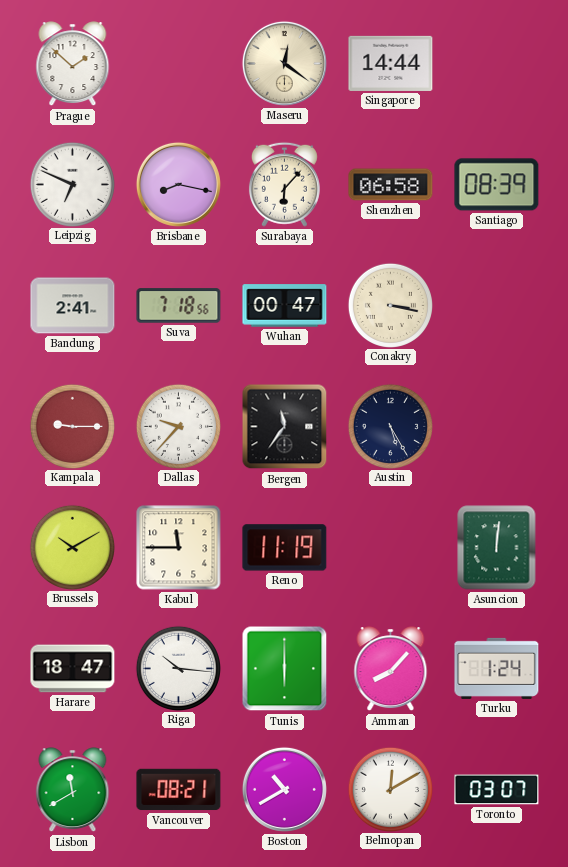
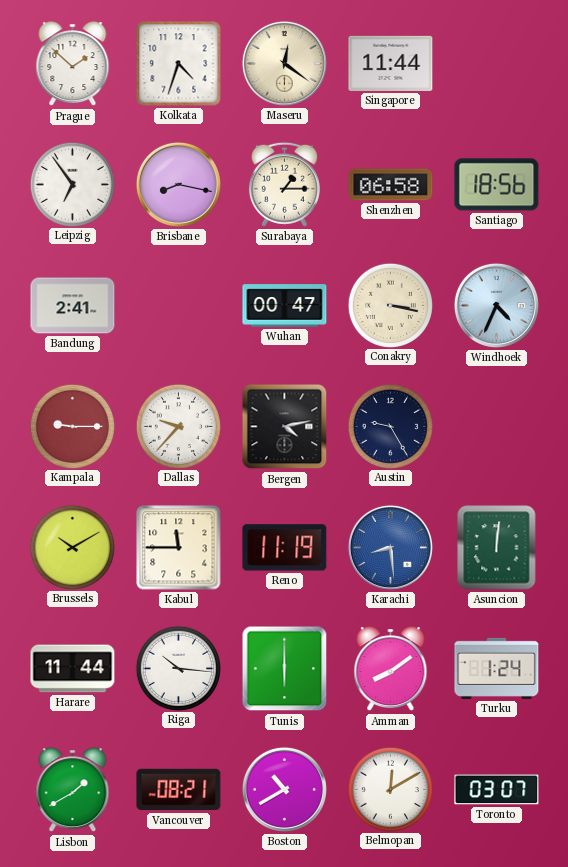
Kolkata: none -> 4:33 (179, 64)
Singapore: 14:44 -> 11:44 (391, 63)
Leipzig: 6:49 -> 6:54 (72, 184)
Surabaya: 6:07 -> 1:15 (284, 184)
Santiago: 08:39 -> 18:56 (497, 185)
Suva: 7:18 -> none (179, 306)
Windhoek: none -> 4:34 (496, 305)
Bergen: 11:36 -> 4:13 (285, 427)
Austin: 5:25 -> 9:25 (390, 426)
Karachi: none -> 8:29 (390, 547)
Harare: 18:47 -> 11:44 (73, 669)
Amman: 8:07 -> 8:09 (391, 669)
Lisbon: 11:40 -> 1:40 (73, 790)
